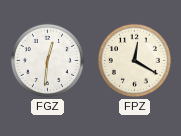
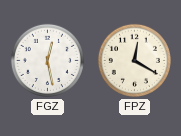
FGZ: 12:31 -> 12:28 (47, 60)
